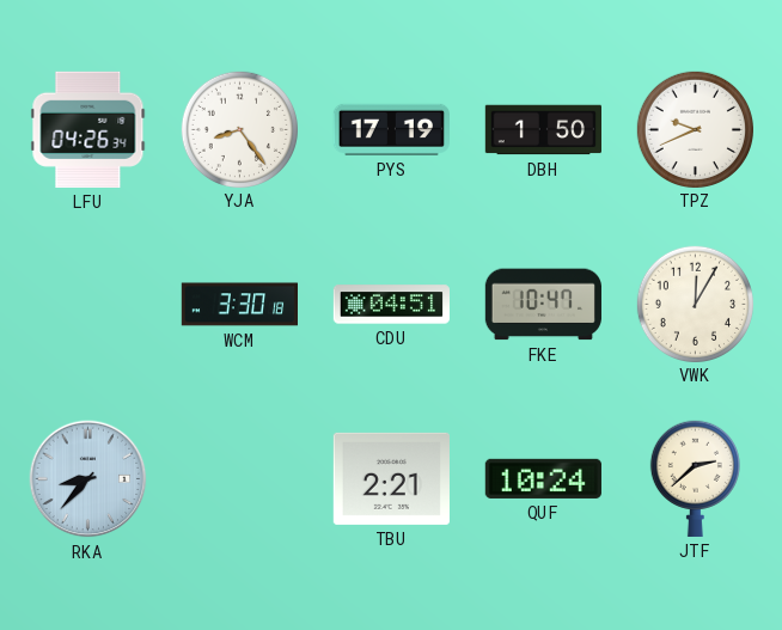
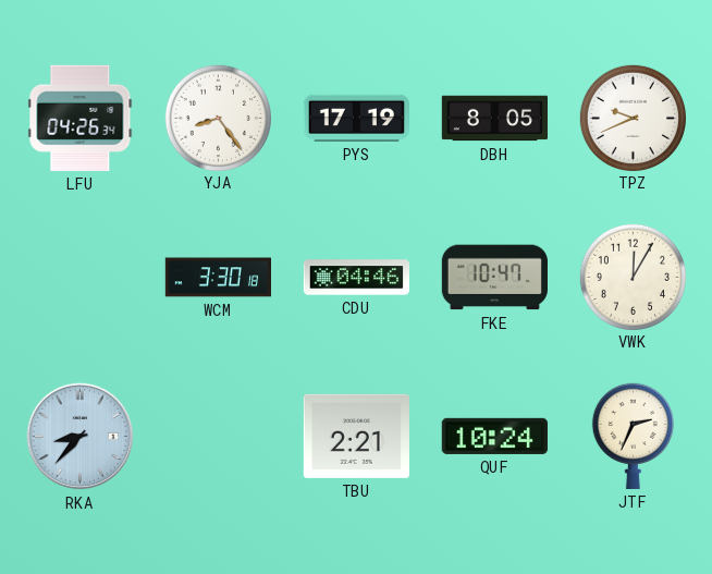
DBH: 1:50 -> 8:05 (494, 119)
CDU: 04:51 -> 04:46 (356, 278)
JTF: 2:38 -> 2:34 (633, 436)
